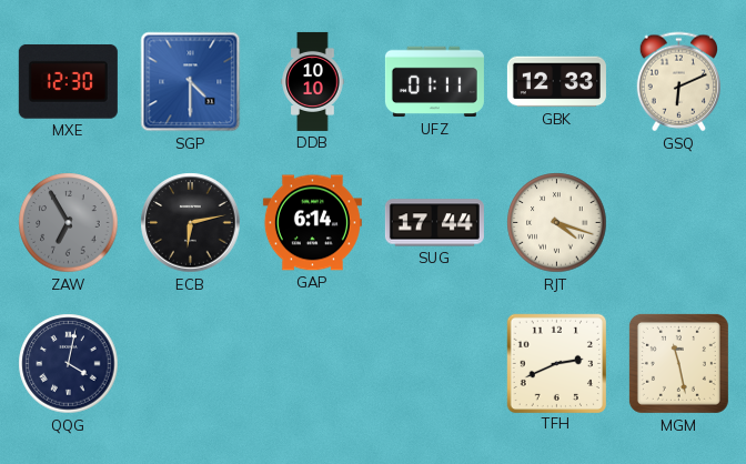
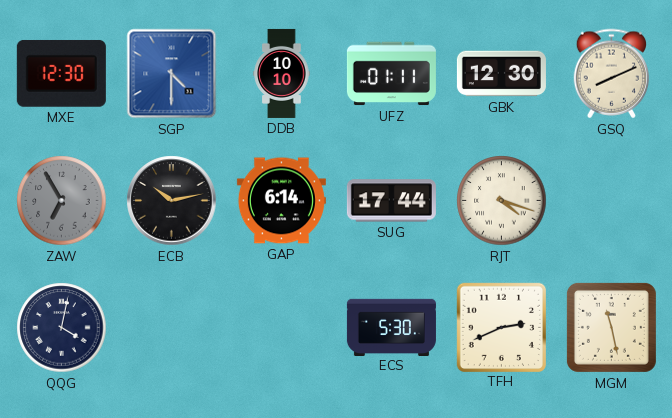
GBK: 12:33 -> 12:30 (501, 74)
GSQ: 6:11 -> 8:11 (612, 74)
ECB: 6:13 -> 10:13 (172, 201)
ECS: none -> 5:30 (391, 327)
